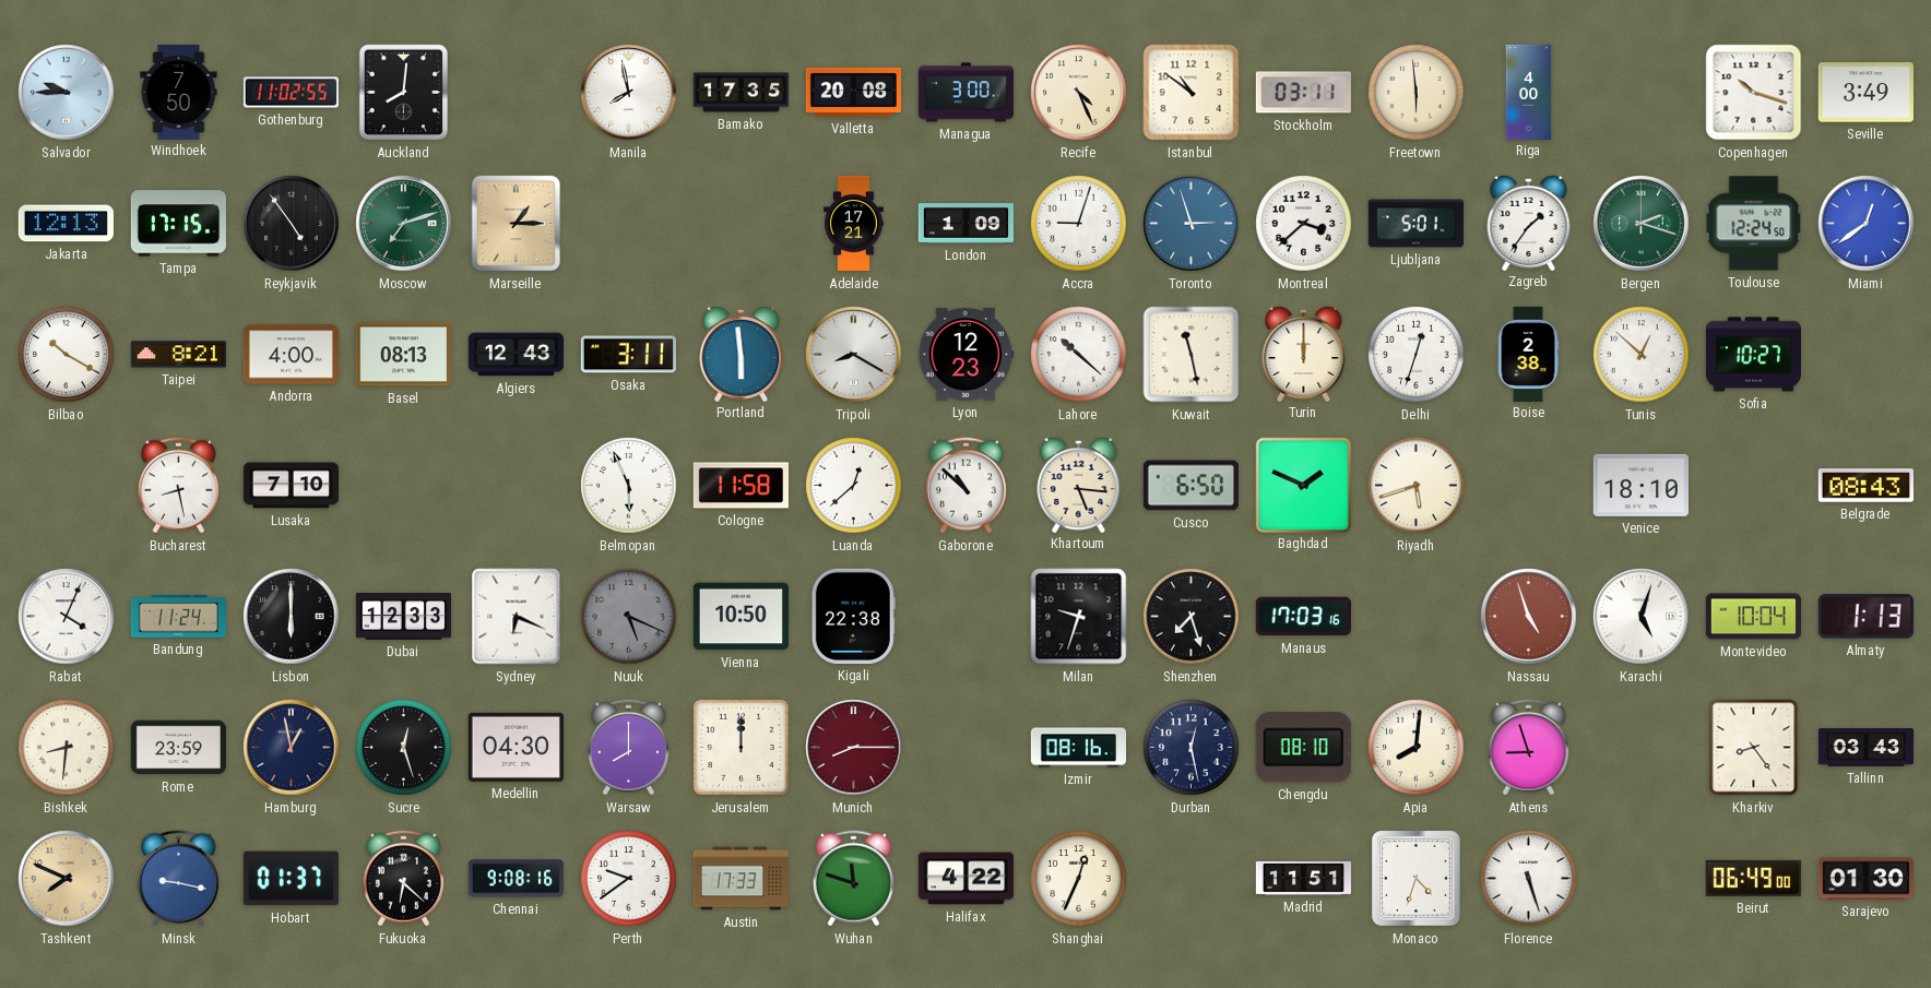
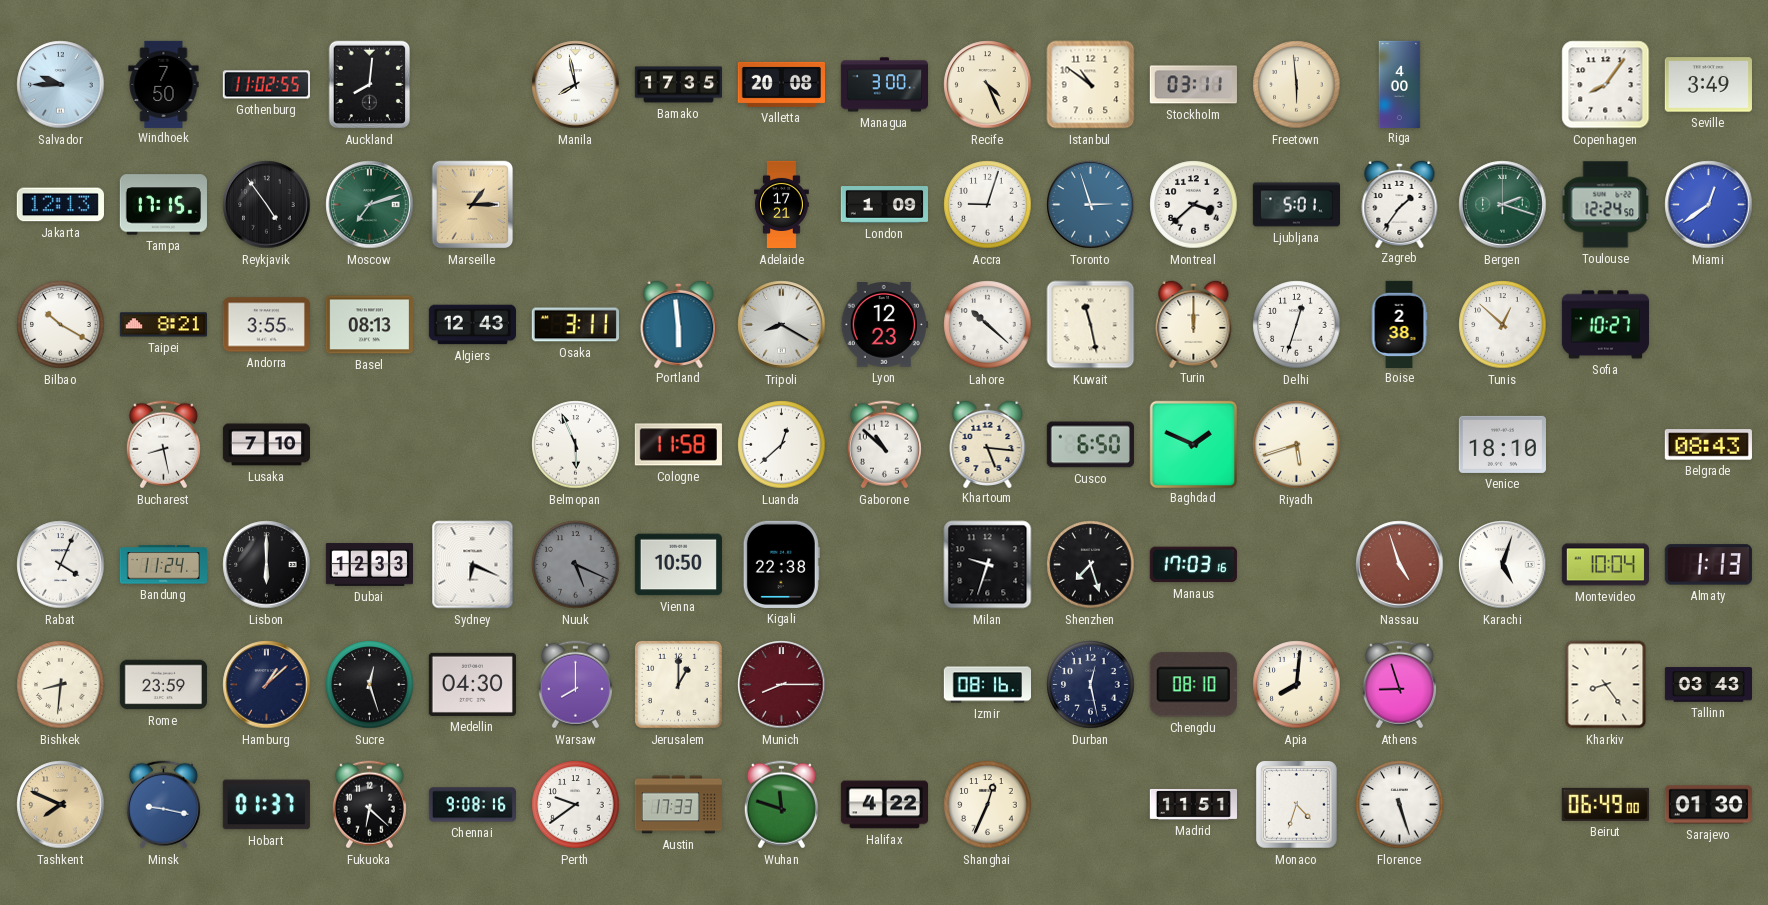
Copenhagen: 10:18 -> 8:06 (1606, 85)
Andorra: 4:00 -> 3:55 (266, 325)
Hamburg: 12:58 -> 1:08 (267, 685)
Jerusalem: 12:00 -> 1:00 (678, 684)
